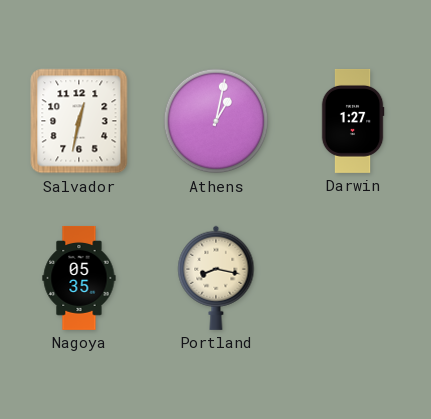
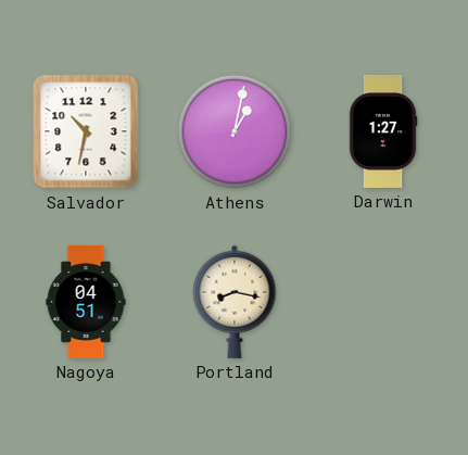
Salvador: 12:32 -> 10:32 (86, 131)
Nagoya: 05:35 -> 04:51 (86, 302)
